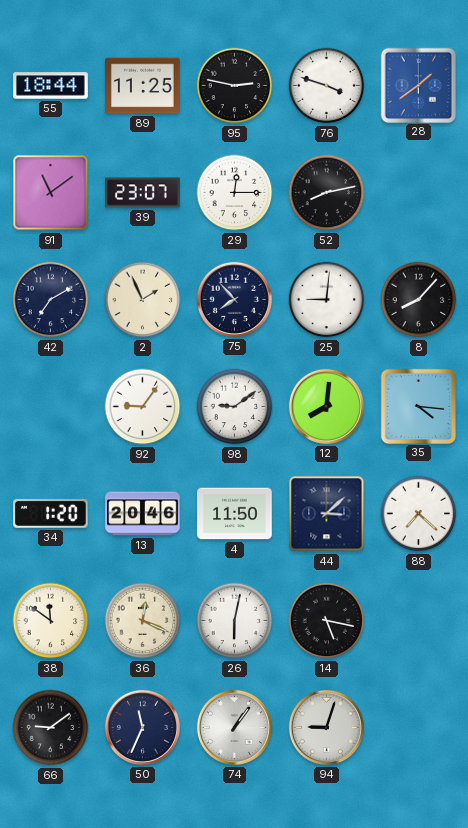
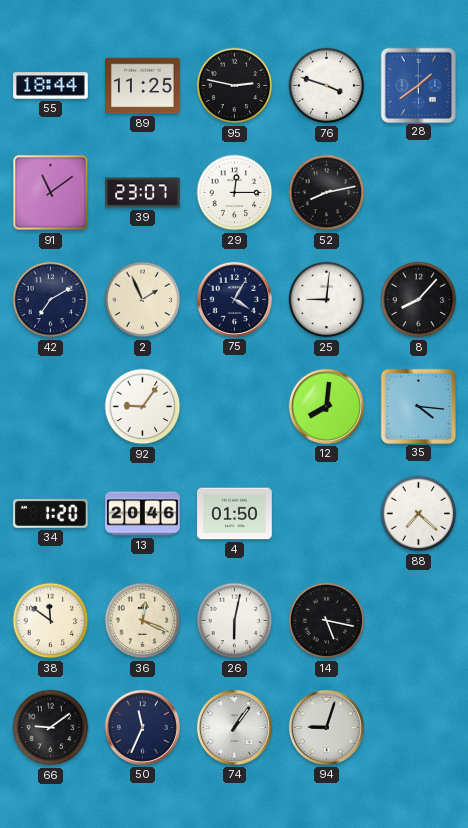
75: 7:53 -> 4:05 (234, 299)
98: 9:09 -> none (235, 407)
4: 11:50 -> 01:50 (235, 514)
44: 3:08 -> none (327, 514)
